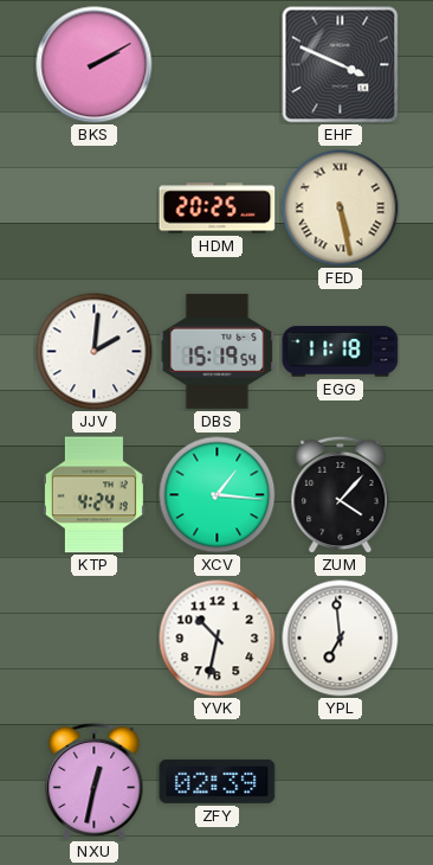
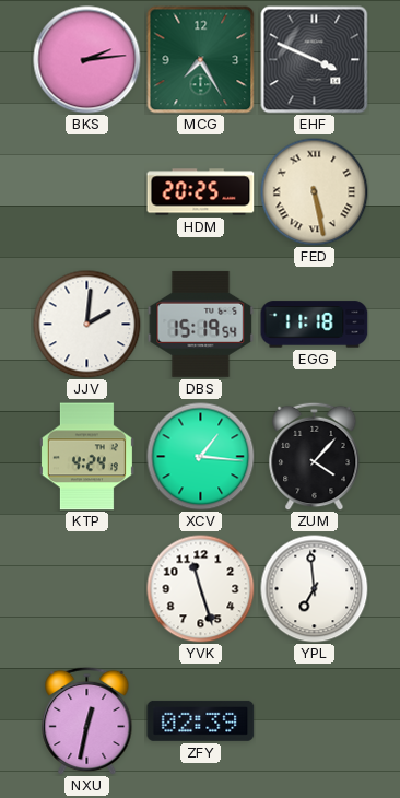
BKS: 2:10 -> 2:14 (87, 60)
MCG: none -> 7:25 (201, 60)
YVK: 10:32 -> 11:27 (201, 589)
